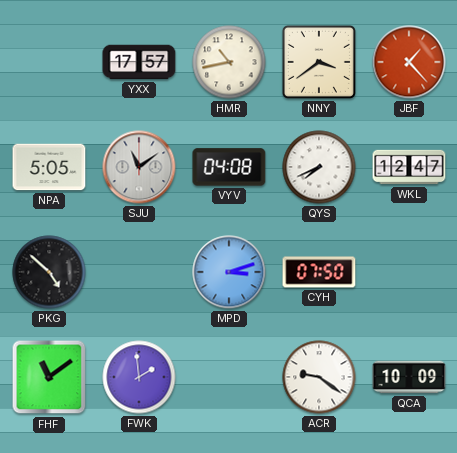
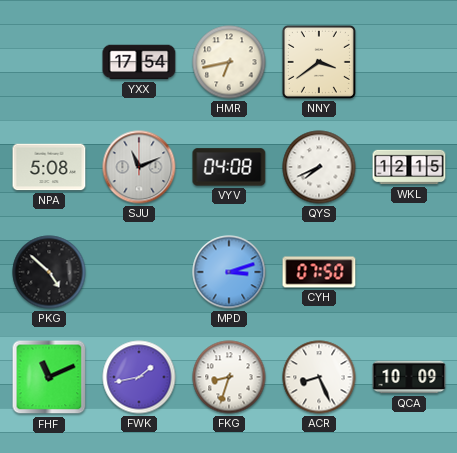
YXX: 17:57 -> 17:54 (139, 62)
HMR: 10:43 -> 6:43 (229, 62)
JBF: 1:23 -> none (409, 62)
NPA: 5:05 -> 5:08 (49, 167)
SJU: 11:09 -> 11:11 (139, 167)
WKL: 12:47 -> 12:15 (409, 167)
FHF: 11:09 -> 11:11 (49, 377)
FWK: 1:59 -> 1:43 (139, 377)
FKG: none -> 8:33 (229, 377)
ACR: 9:21 -> 8:26 (319, 377)
